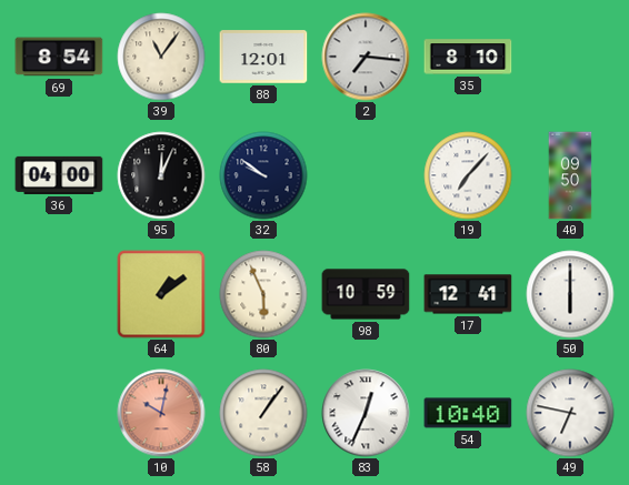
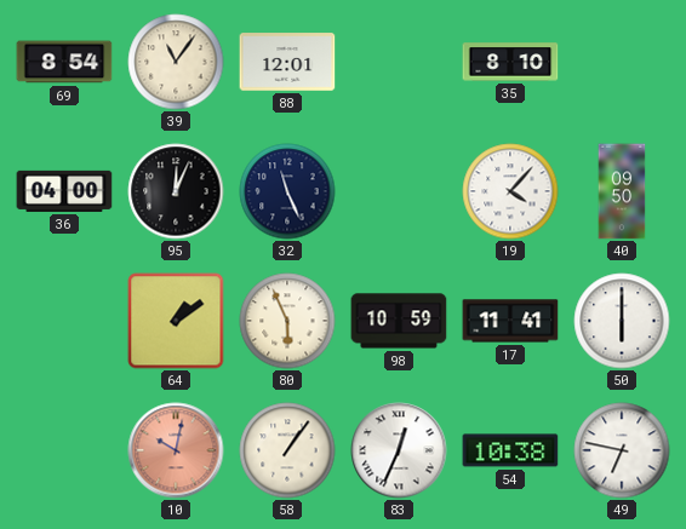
2: 7:16 -> none (366, 57)
32: 9:51 -> 11:26 (287, 191)
19: 7:07 -> 4:07 (510, 191)
17: 12:41 -> 11:41 (510, 321)
54: 10:40 -> 10:38 (510, 450)
